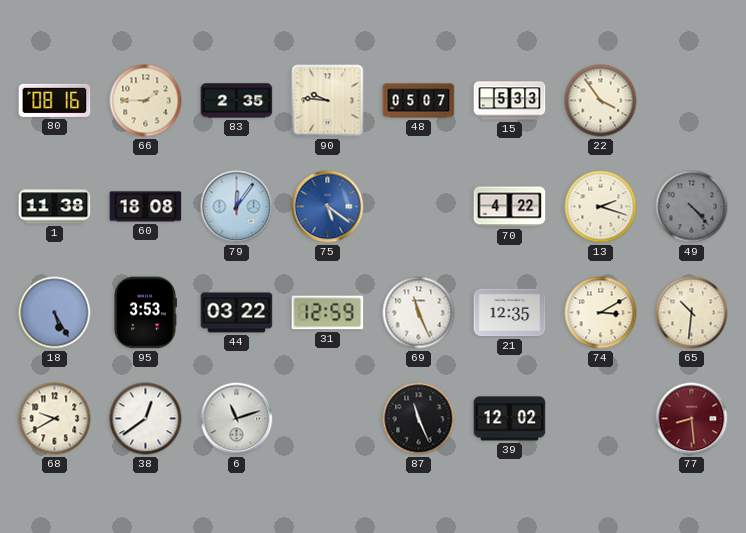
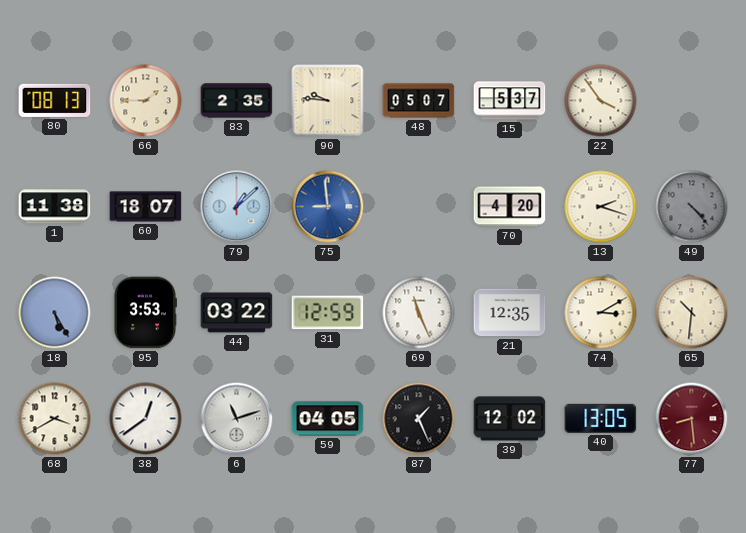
80: 08:16 -> 08:13 (55, 100)
15: 5:33 -> 5:37 (510, 101)
60: 18:08 -> 18:07 (146, 207)
79: 12:06 -> 1:08 (237, 207)
75: 5:21 -> 8:59 (328, 207)
70: 4:22 -> 4:20 (510, 207)
68: 9:40 -> 3:40 (55, 419)
59: none -> 04:05 (328, 419)
87: 11:26 -> 1:26 (419, 419)
40: none -> 13:05 (601, 418)
